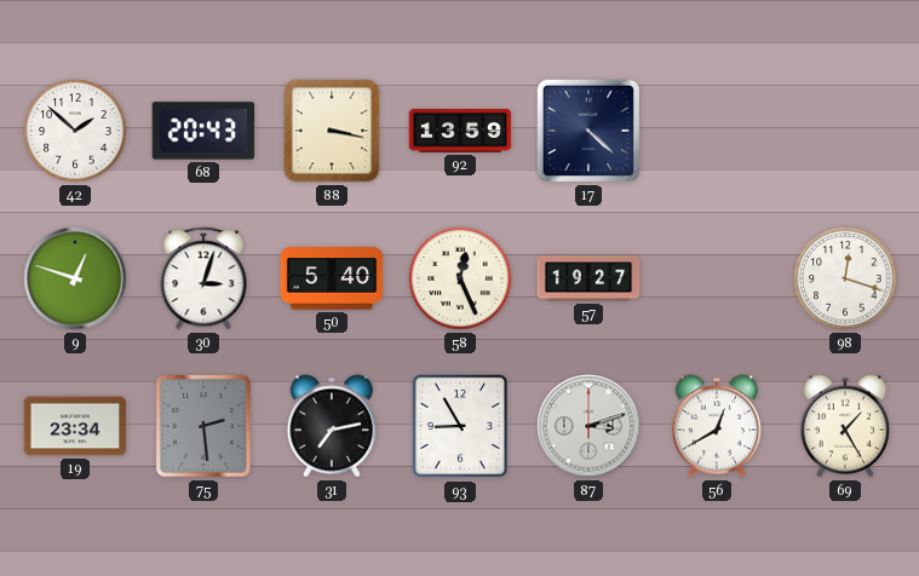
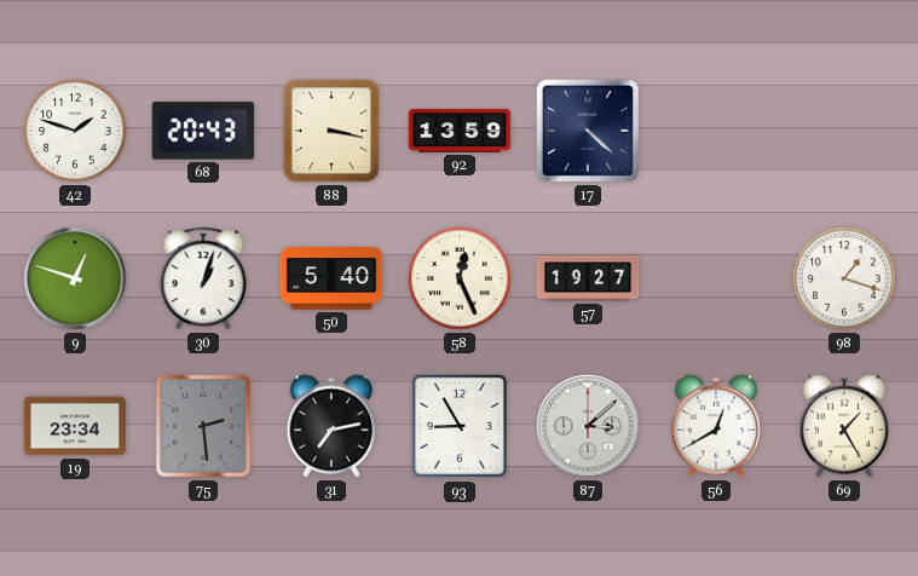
42: 1:52 -> 1:48 (75, 131)
30: 3:03 -> 1:03 (203, 278)
98: 12:18 -> 1:18 (844, 278)
87: 3:12 -> 3:08 (588, 426)
